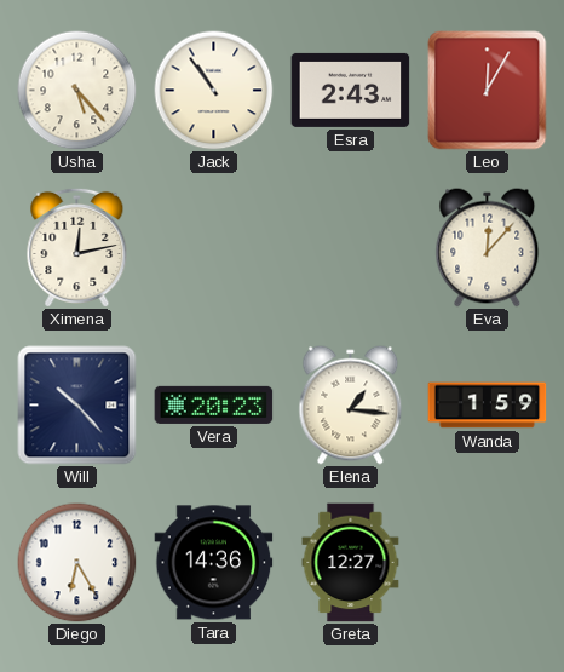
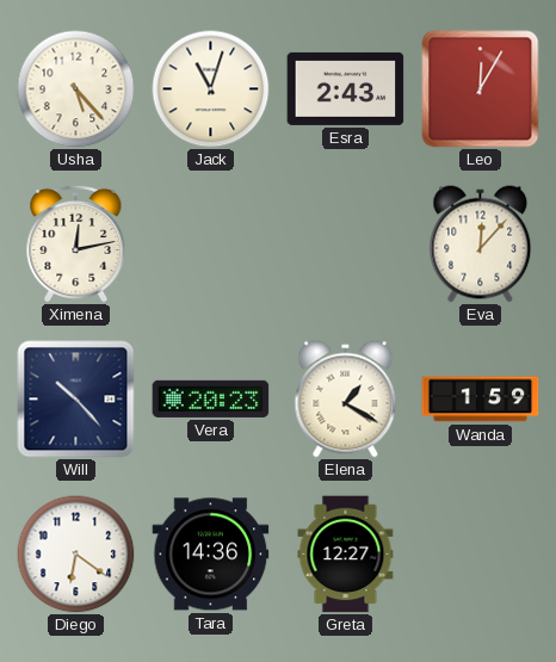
Jack: 10:54 -> 11:03 (211, 89)
Elena: 1:16 -> 1:20 (346, 400)
Diego: 6:25 -> 6:21 (76, 555)
